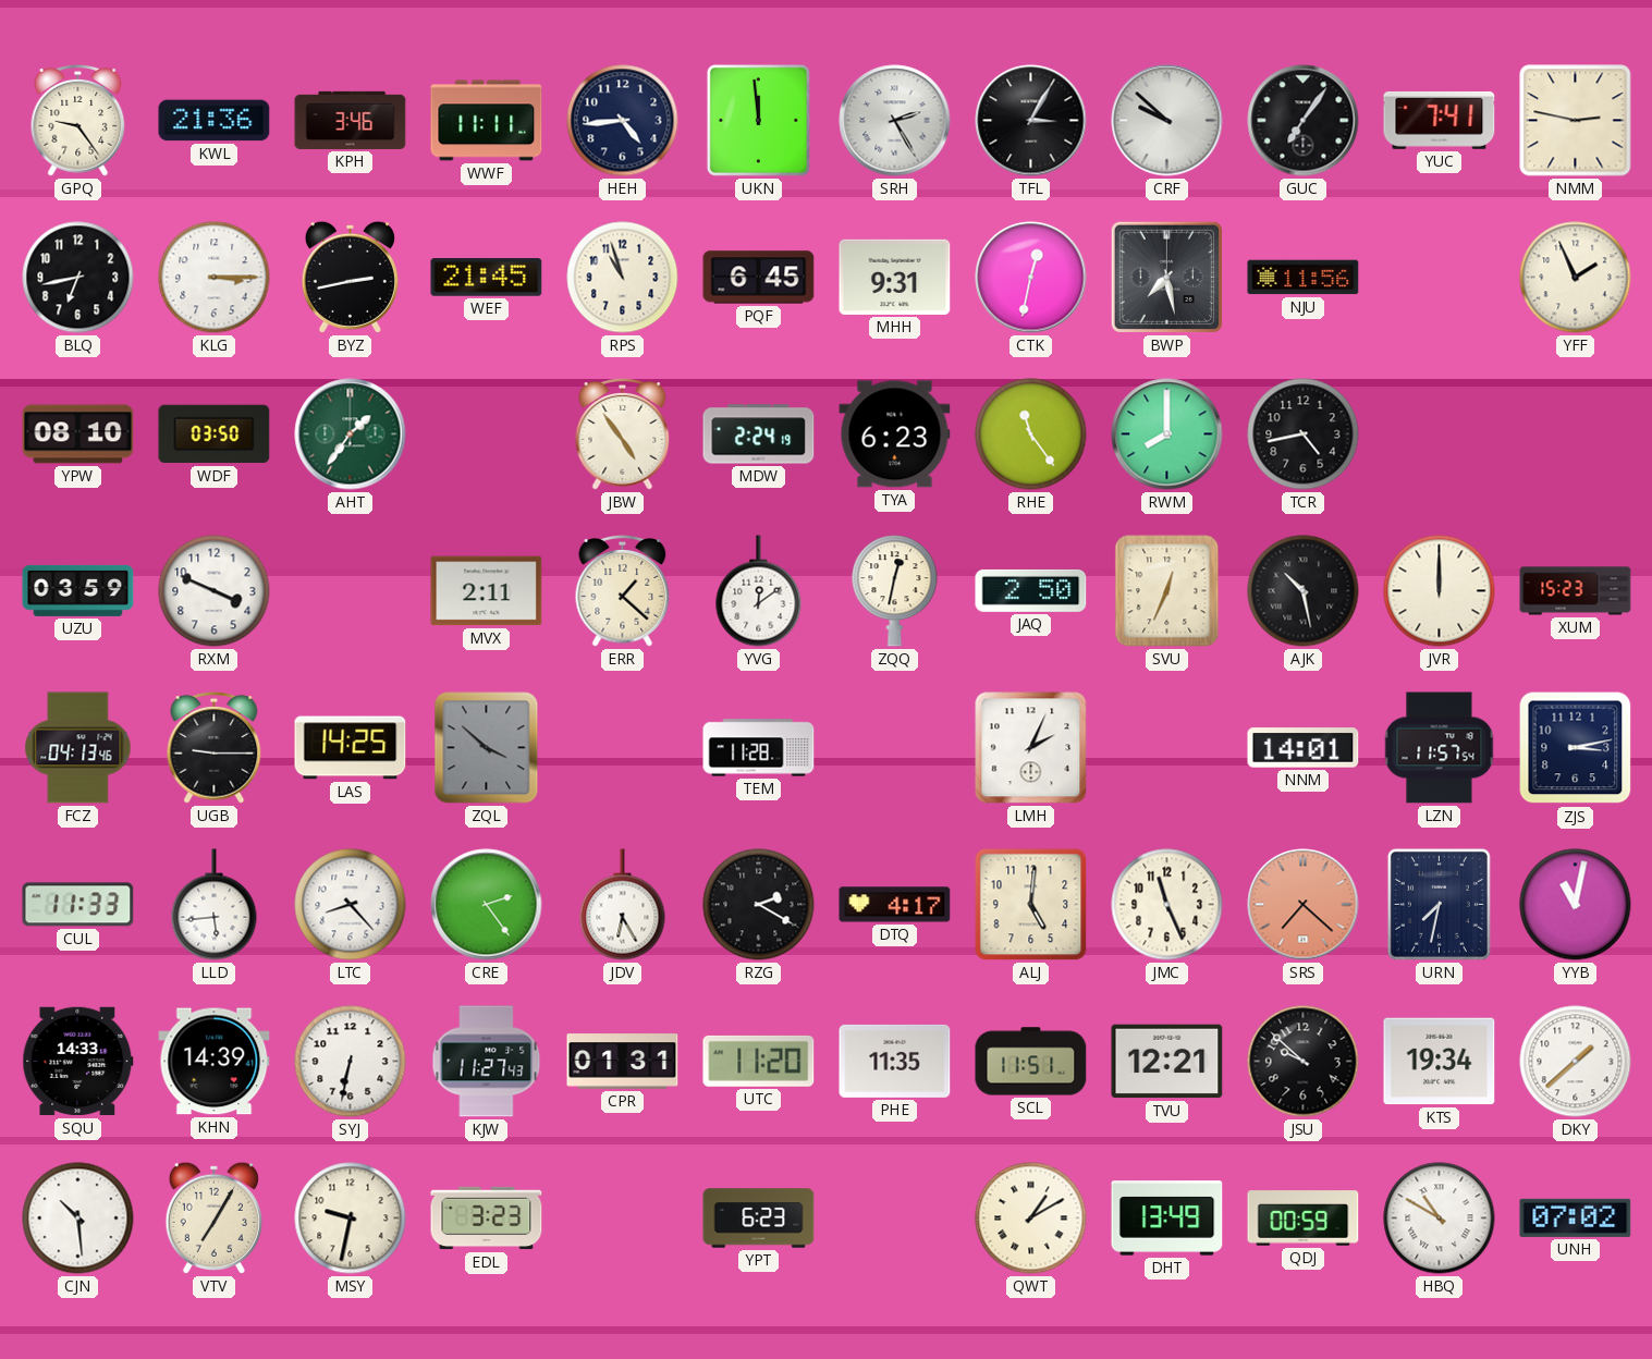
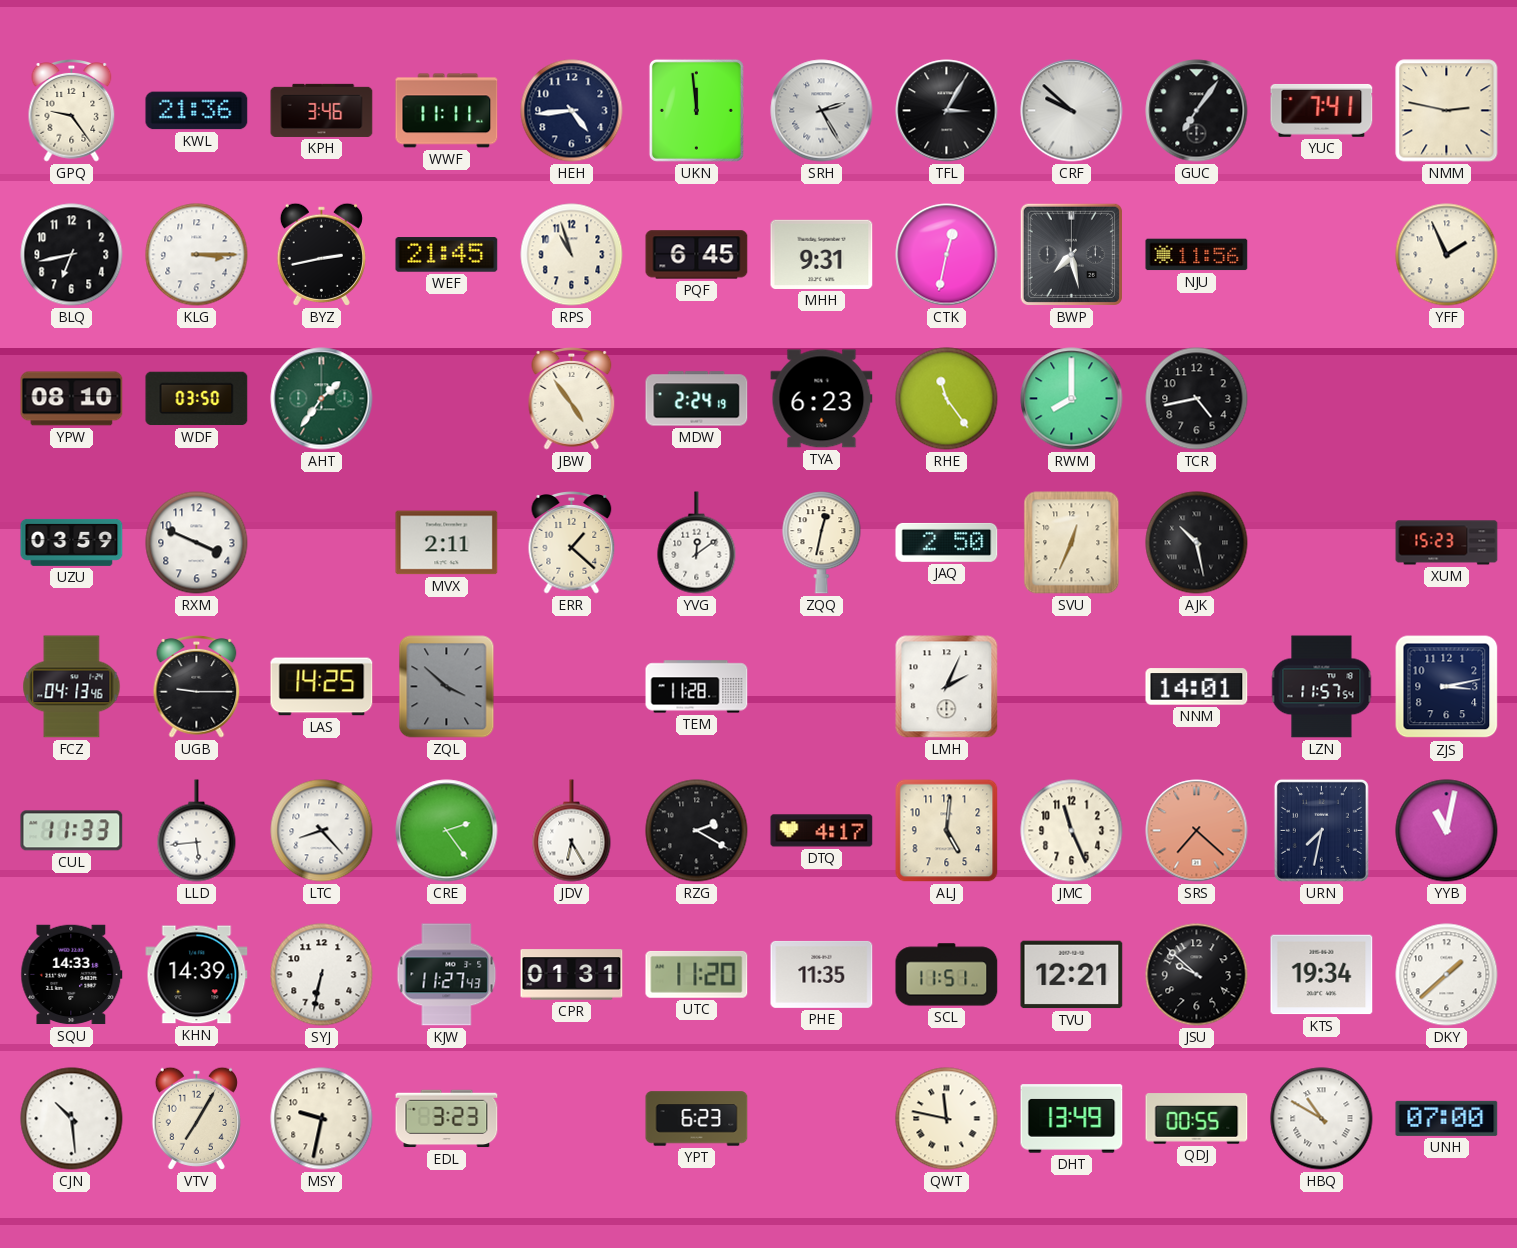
JVR: 12:00 -> none (1440, 591)
QWT: 1:10 -> 11:47 (947, 1119)
QDJ: 00:59 -> 00:55 (1197, 1119)
UNH: 07:02 -> 07:00 (1447, 1118)
